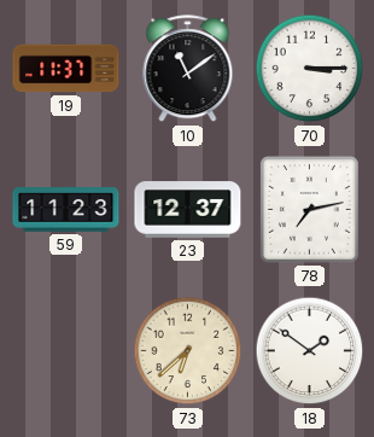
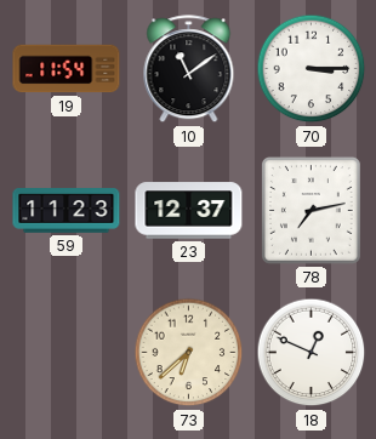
19: 11:37 -> 11:54 (67, 69)
18: 1:51 -> 12:49 (312, 353)
